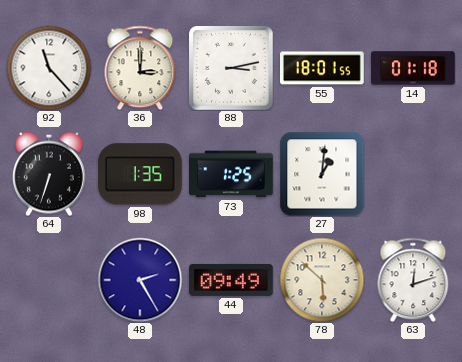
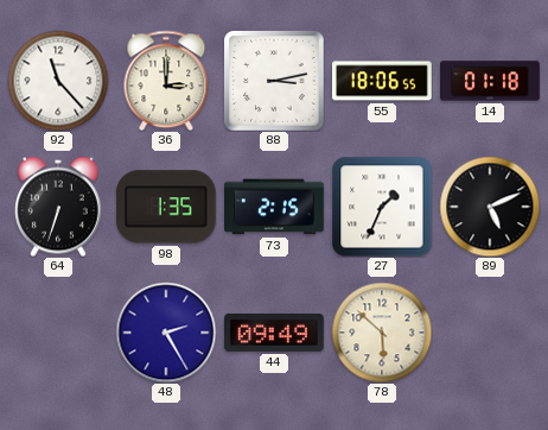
55: 18:01 -> 18:06 (383, 81)
73: 1:25 -> 2:15 (275, 207)
27: 1:01 -> 1:34 (382, 207)
89: none -> 5:11 (490, 207)
63: 12:12 -> none (413, 280)
